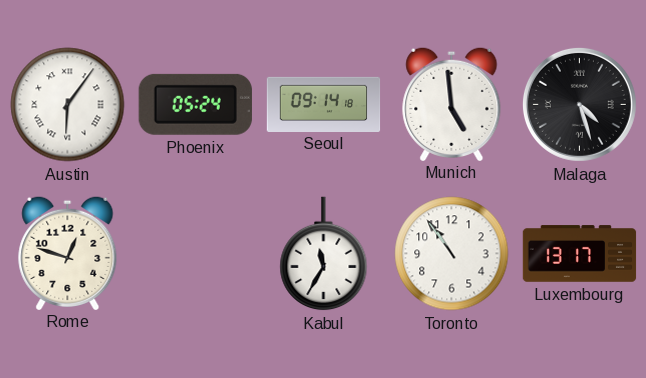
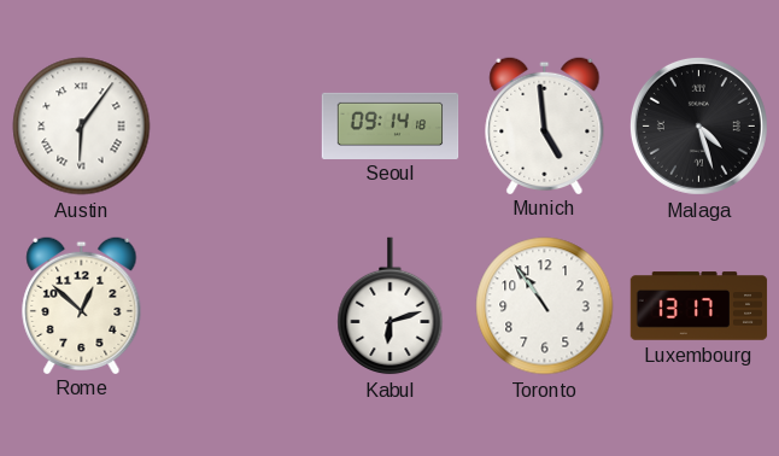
Phoenix: 05:24 -> none (195, 104)
Rome: 12:48 -> 12:52 (82, 304)
Kabul: 11:35 -> 6:12 (391, 306)
